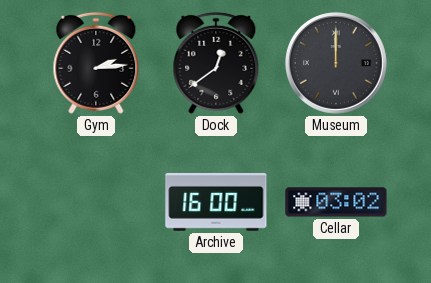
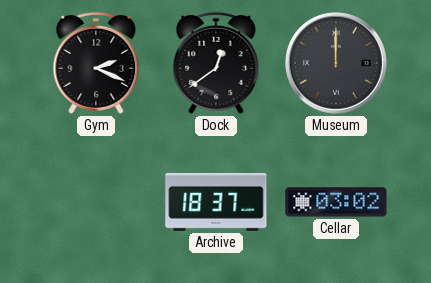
Gym: 2:14 -> 2:19 (96, 63)
Archive: 16:00 -> 18:37 (216, 202)
